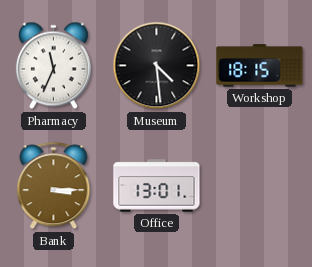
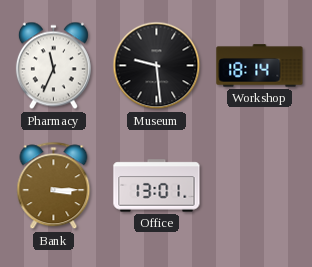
Museum: 4:29 -> 9:29 (157, 66)
Workshop: 18:15 -> 18:14 (260, 66)
